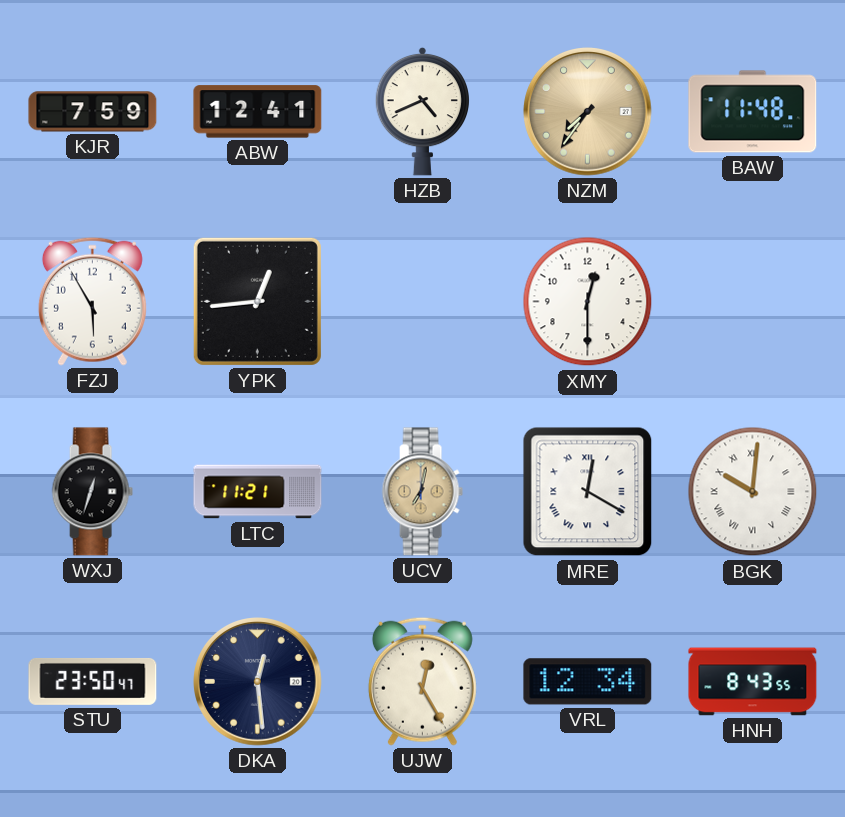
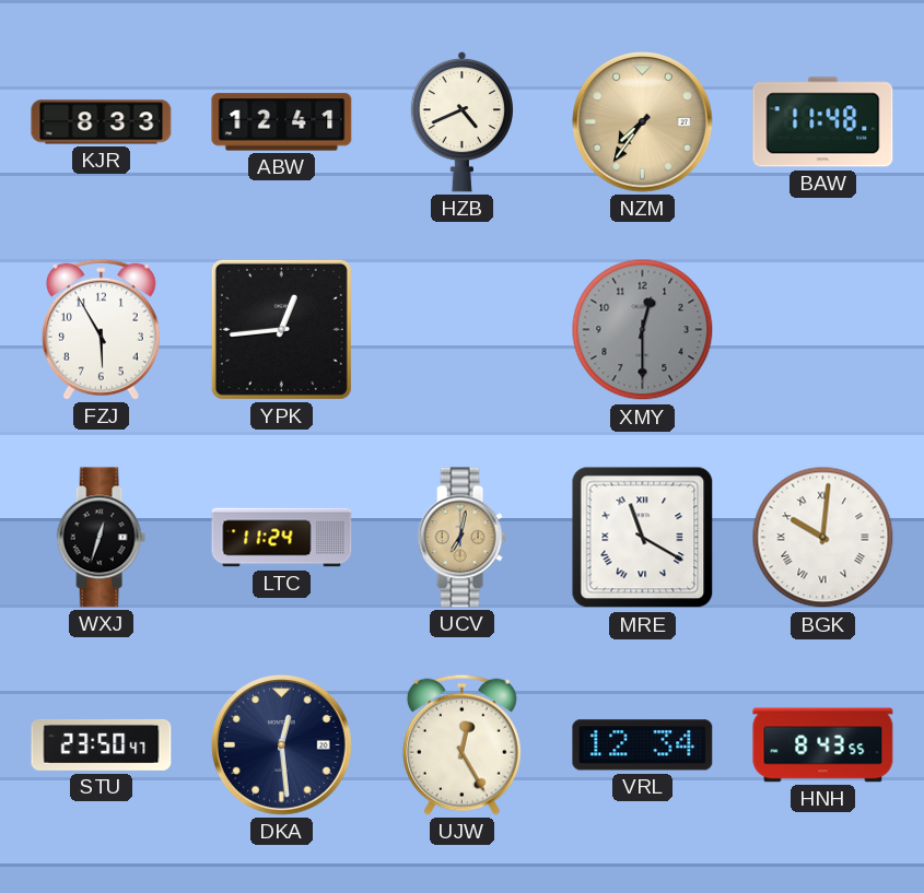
KJR: 7:59 -> 8:33 (102, 122)
XMY dial: white -> grey (643, 330)
LTC: 11:21 -> 11:24 (282, 538)
MRE: 12:20 -> 11:20 (643, 538)
